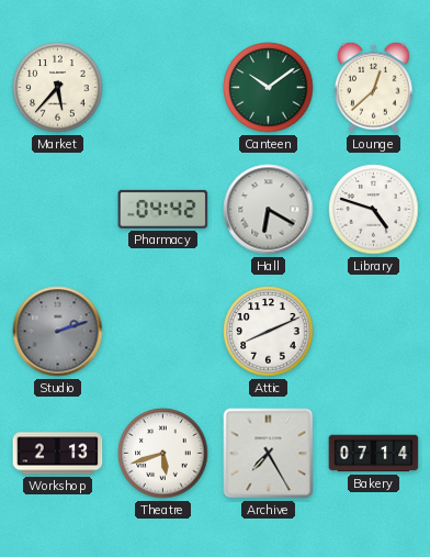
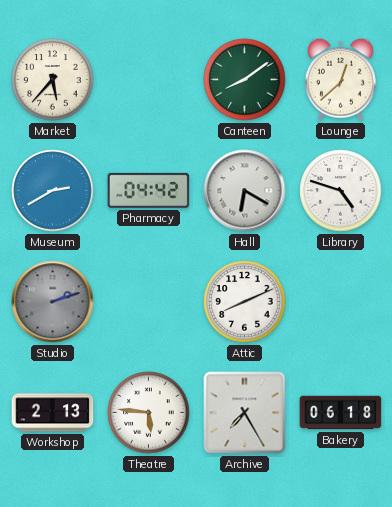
Canteen: 10:09 -> 8:09 (245, 80)
Museum: none -> 2:40 (53, 191)
Theatre: 5:42 -> 5:46 (149, 413)
Bakery: 07:14 -> 06:18 (341, 413)
